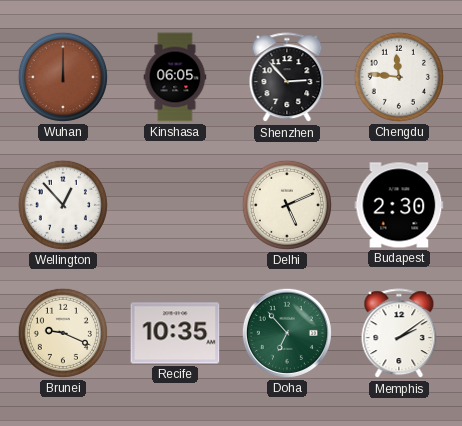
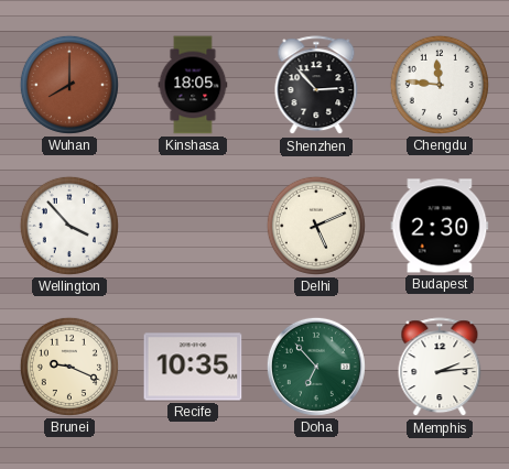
Wuhan: 12:00 -> 8:00 (69, 85)
Kinshasa: 06:05 -> 18:05 (193, 85)
Wellington: 12:53 -> 3:53 (69, 226)
Memphis: 2:09 -> 2:14 (440, 368)
